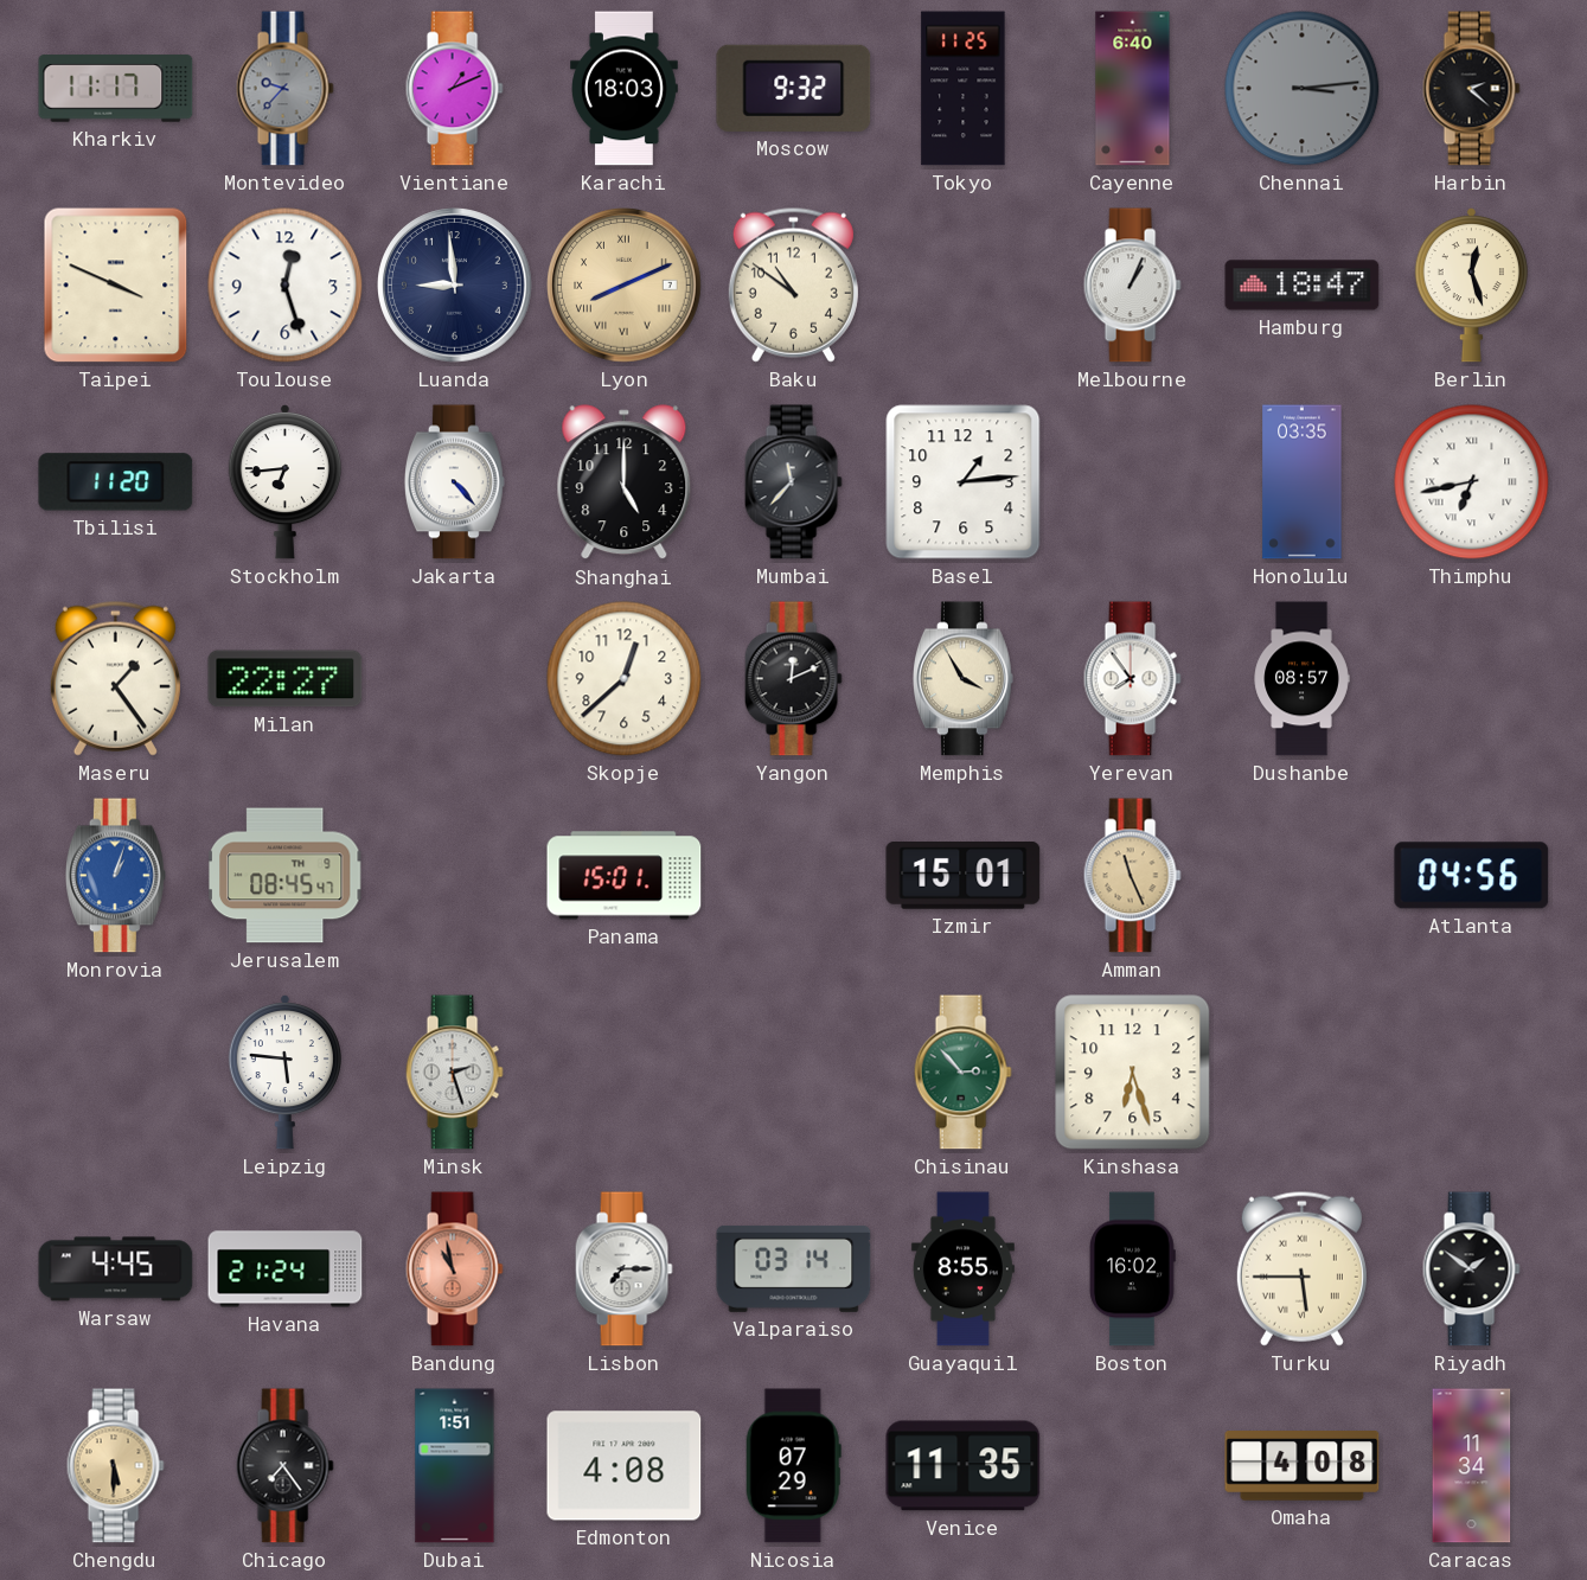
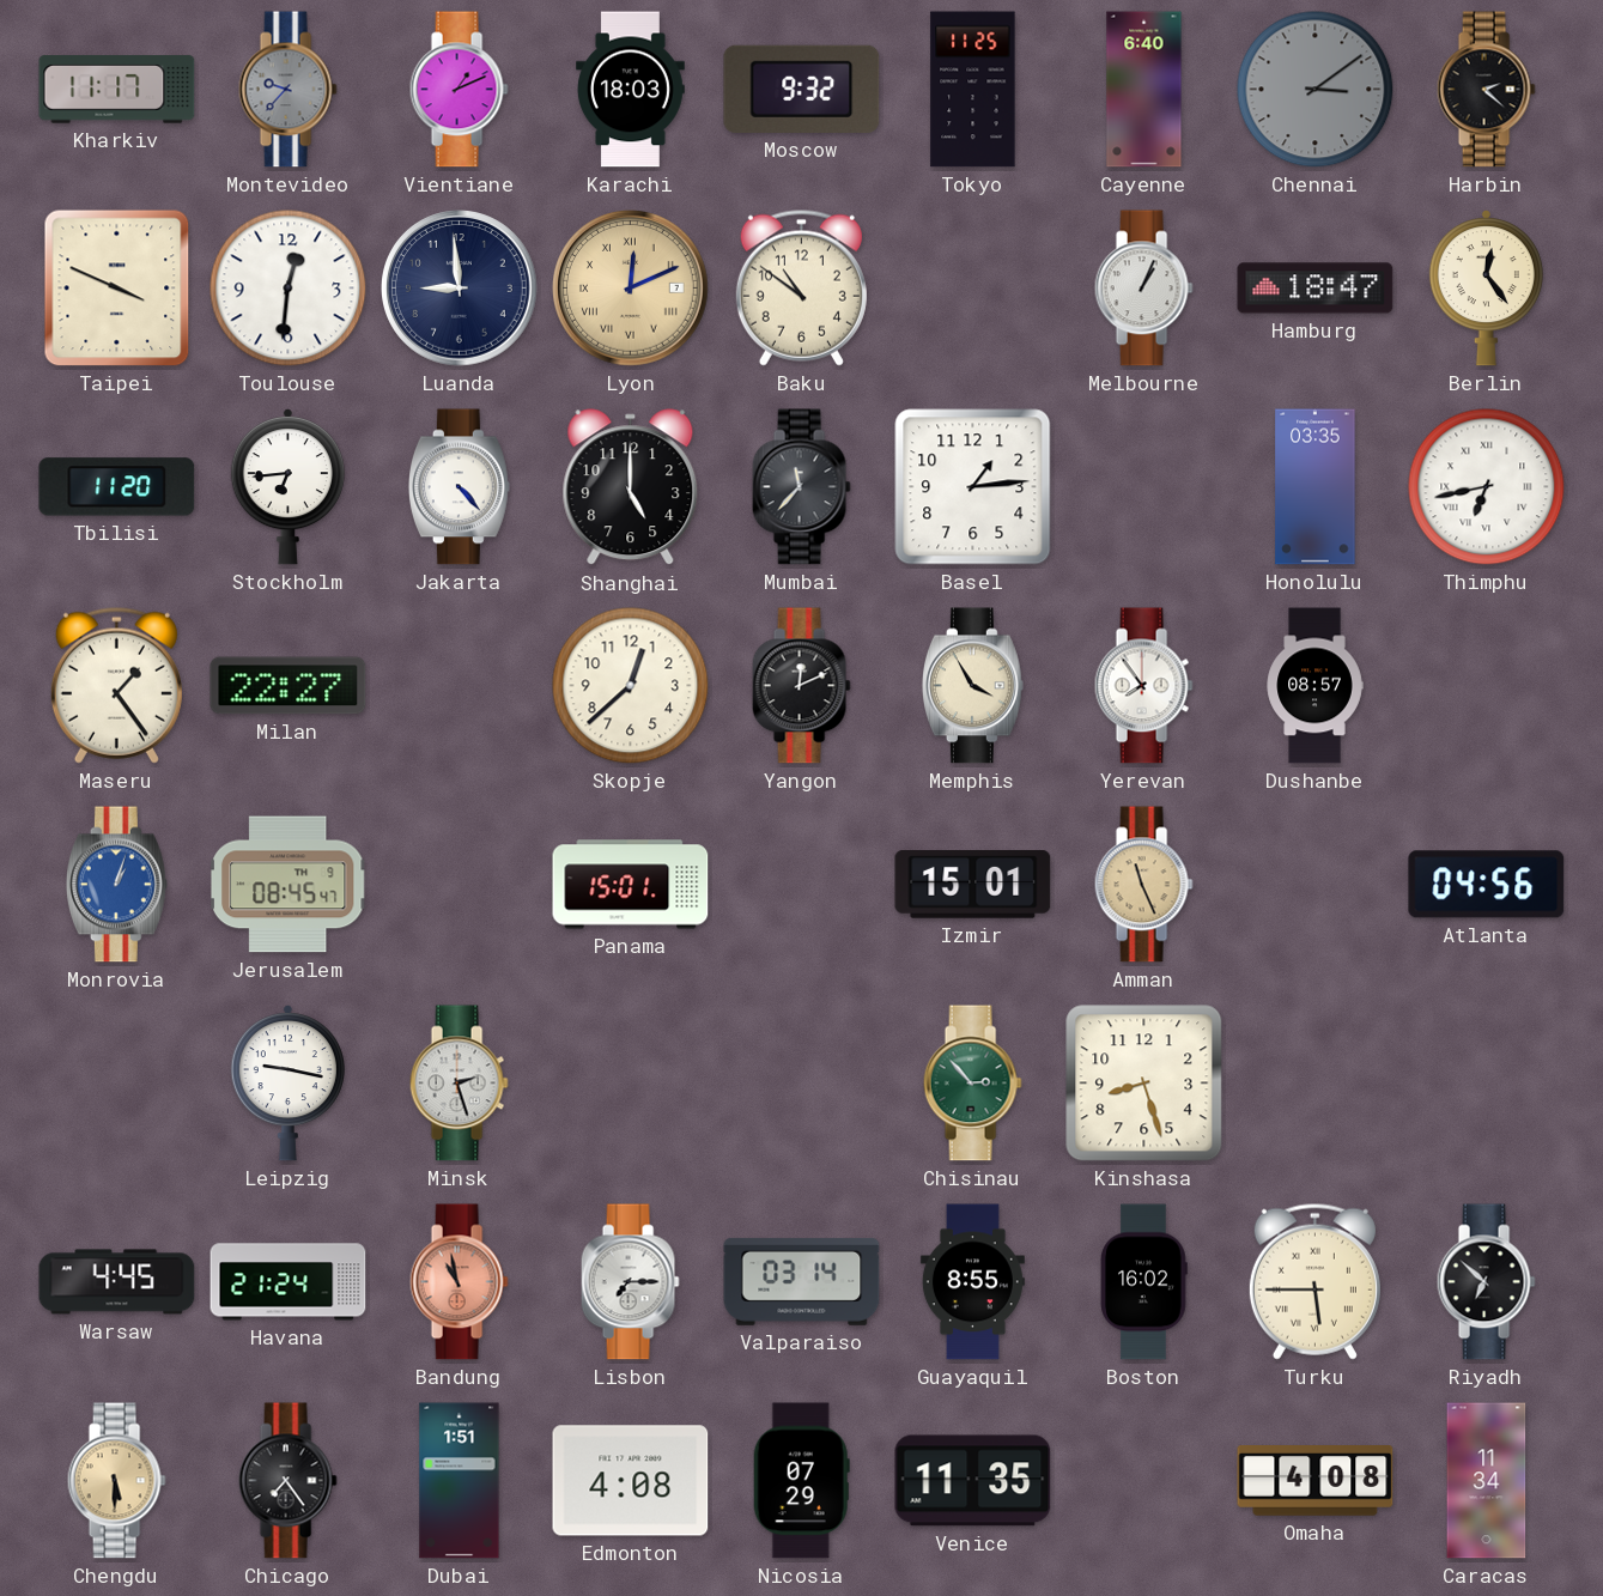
Chennai: 3:14 -> 3:09 (1316, 90)
Toulouse: 12:27 -> 12:31 (289, 289)
Lyon: 8:11 -> 12:11 (631, 289)
Berlin: 12:27 -> 12:24 (1486, 289)
Leipzig: 5:46 -> 9:17 (287, 1084)
Kinshasa: 6:27 -> 8:27 (1144, 1084)
Riyadh: 1:51 -> 6:52 (1486, 1282)
